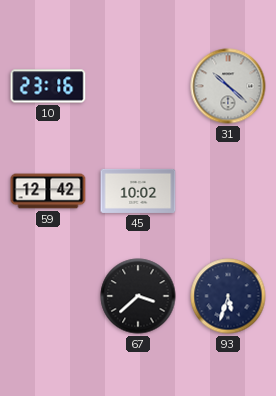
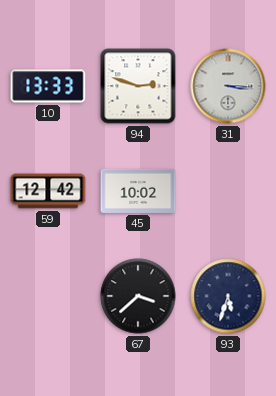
10: 23:16 -> 13:33 (48, 86)
94: none -> 2:48 (138, 86)
31: 10:22 -> 3:16 (228, 86)
